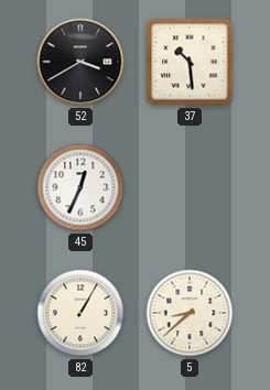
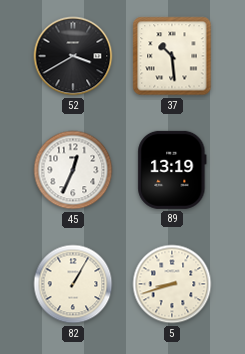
89: none -> 13:19 (172, 170)
5: 8:38 -> 8:42 (172, 284)
